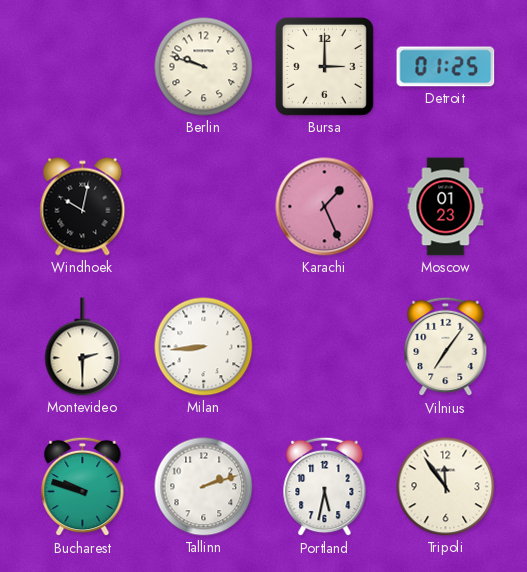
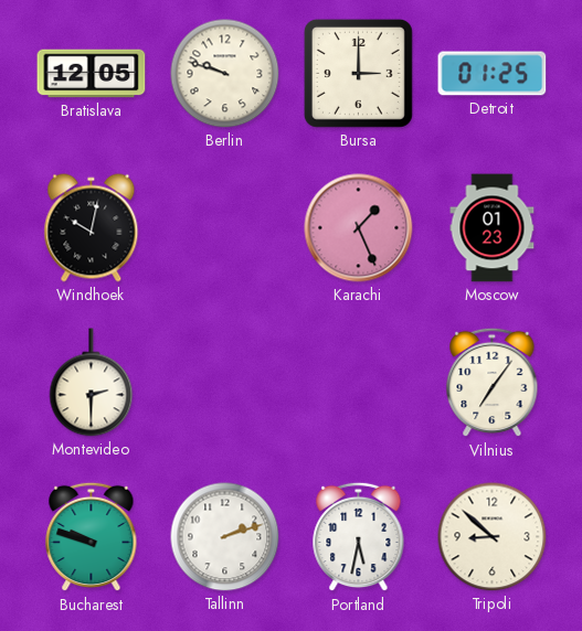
Bratislava: none -> 12:05 (92, 74)
Milan: 8:44 -> none (204, 347)
Tripoli: 11:54 -> 8:52 (493, 537)
